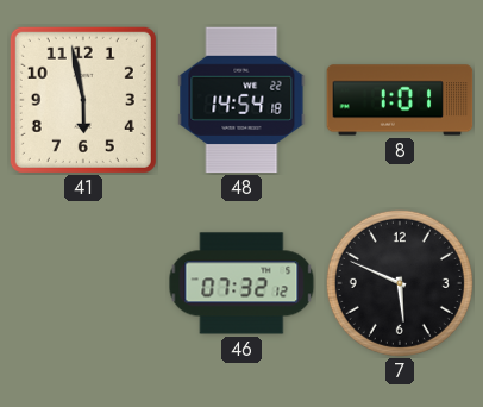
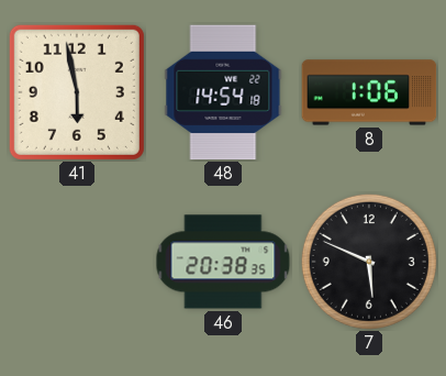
8: 1:01 -> 1:06 (369, 92)
46: 07:32 -> 20:38 (223, 262)
